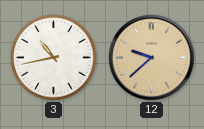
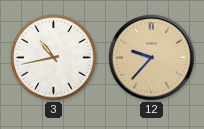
12: 9:38 -> 9:37 (152, 58)
